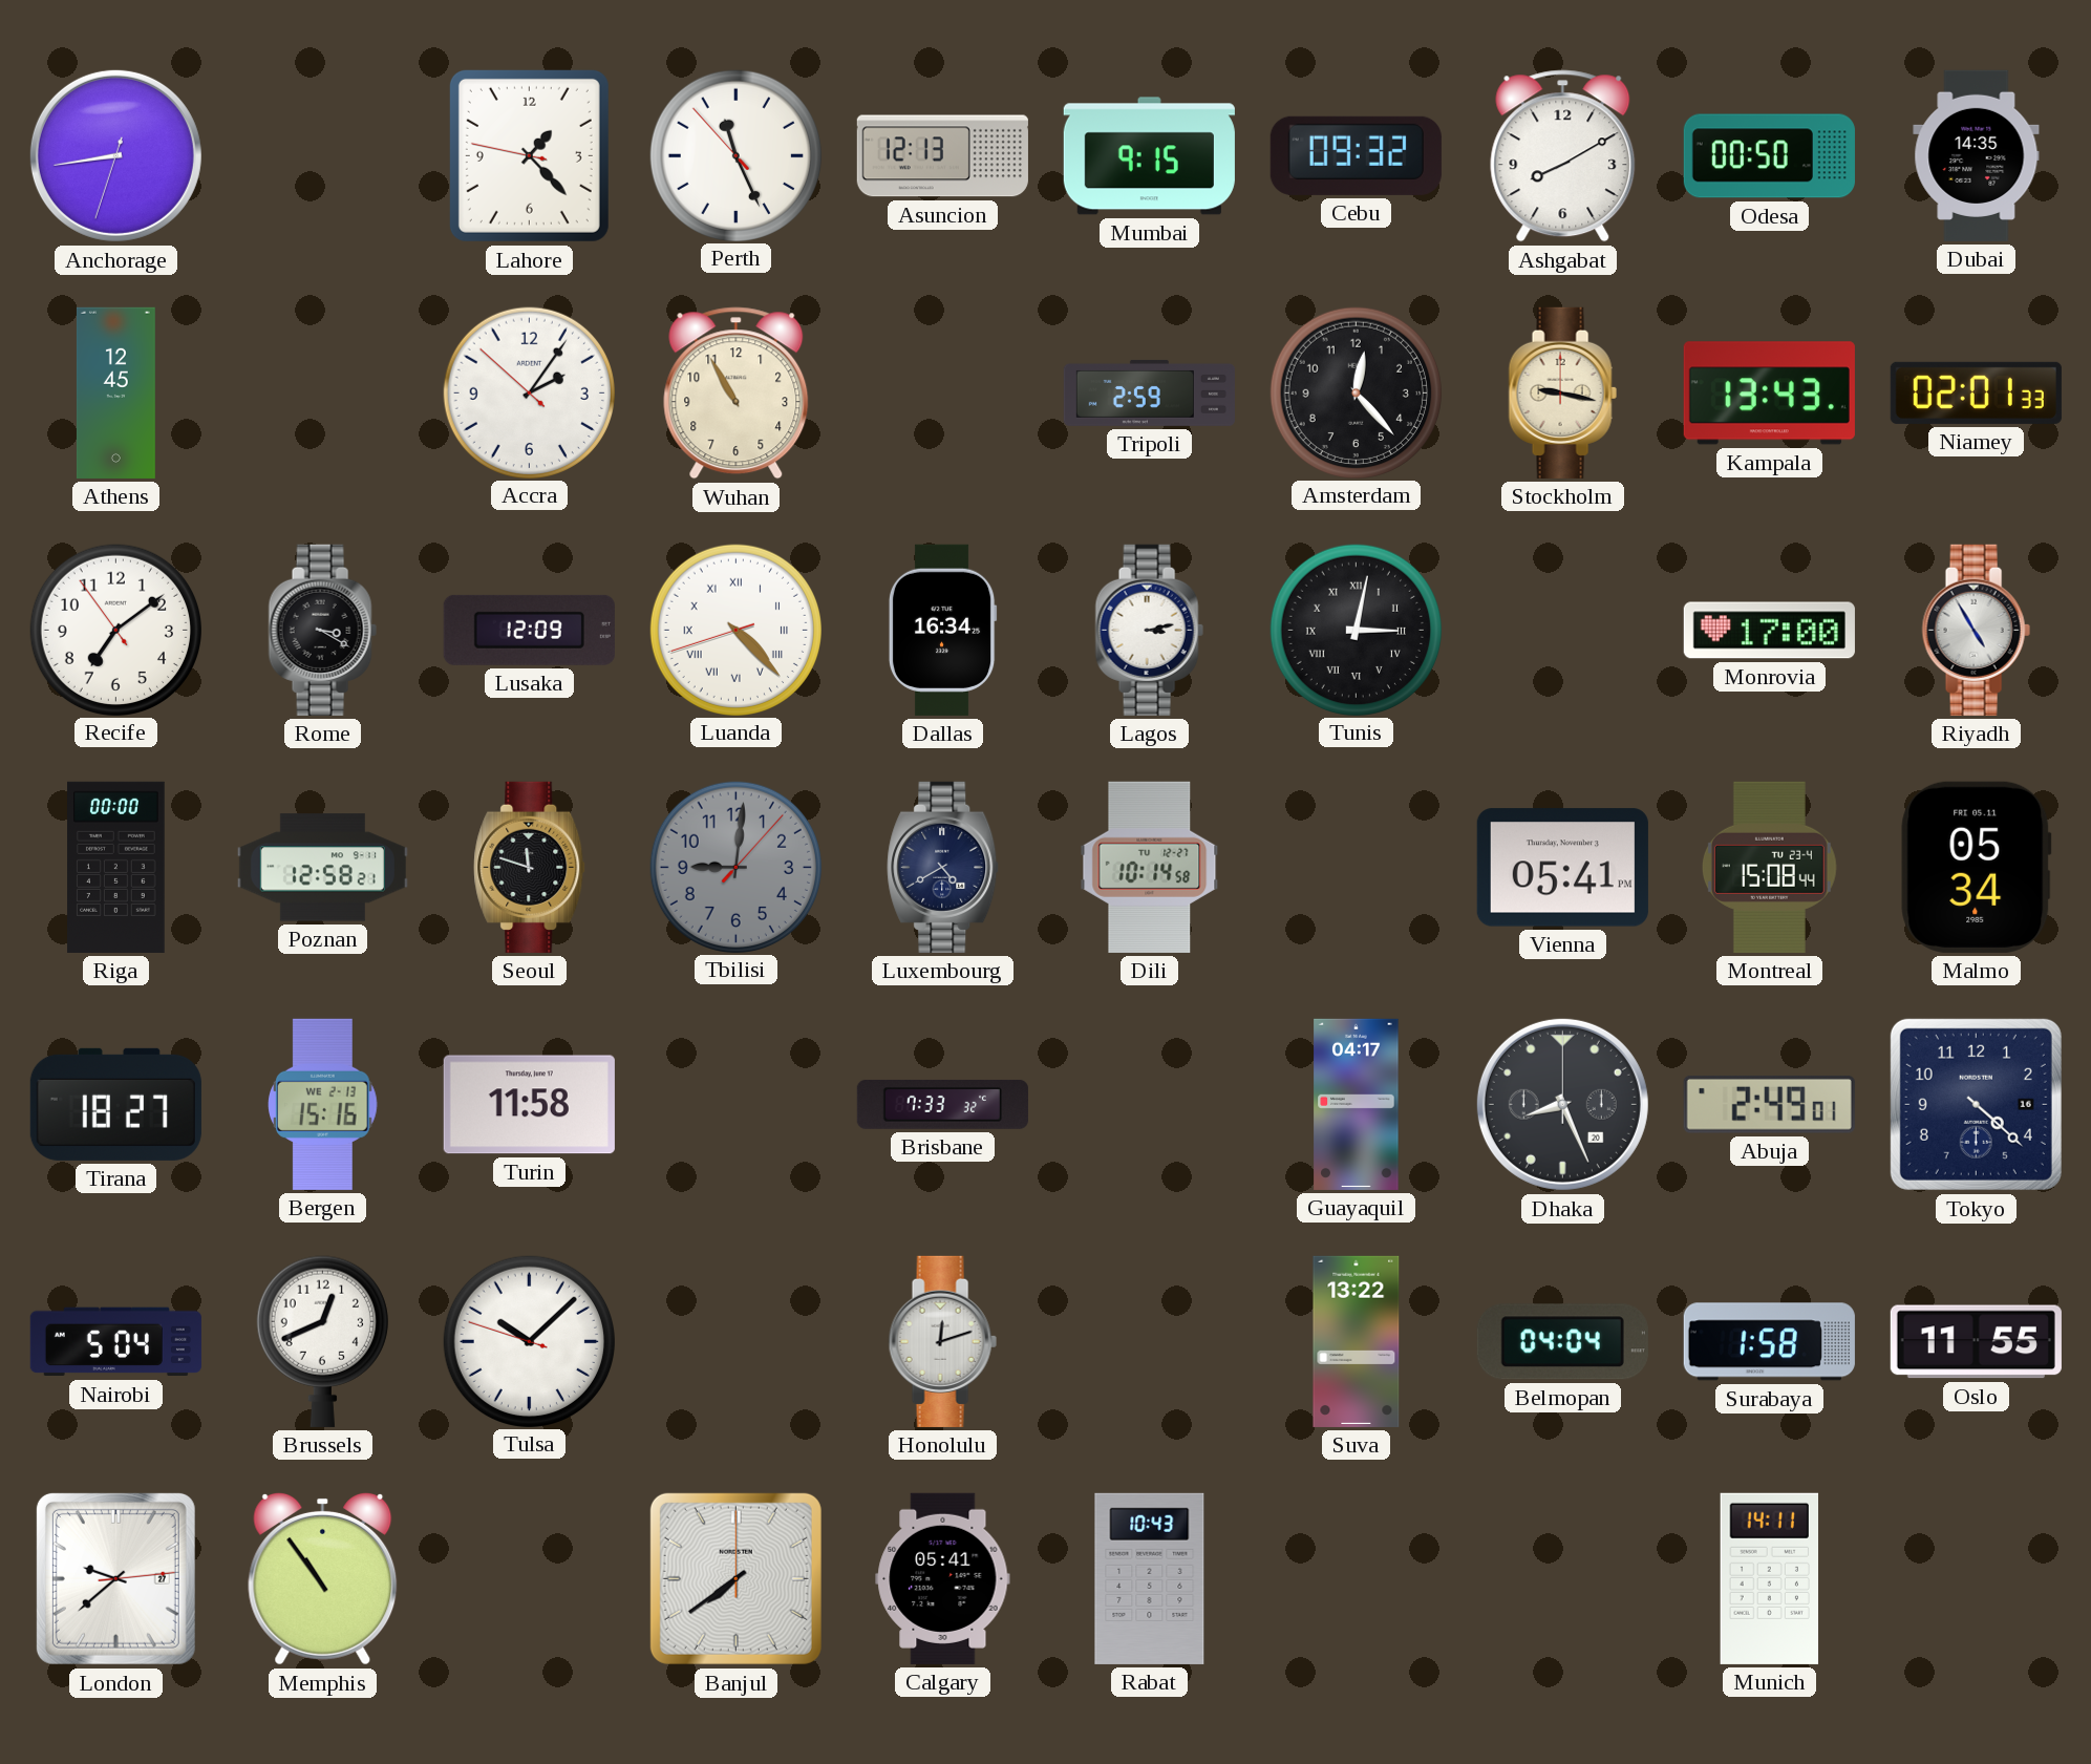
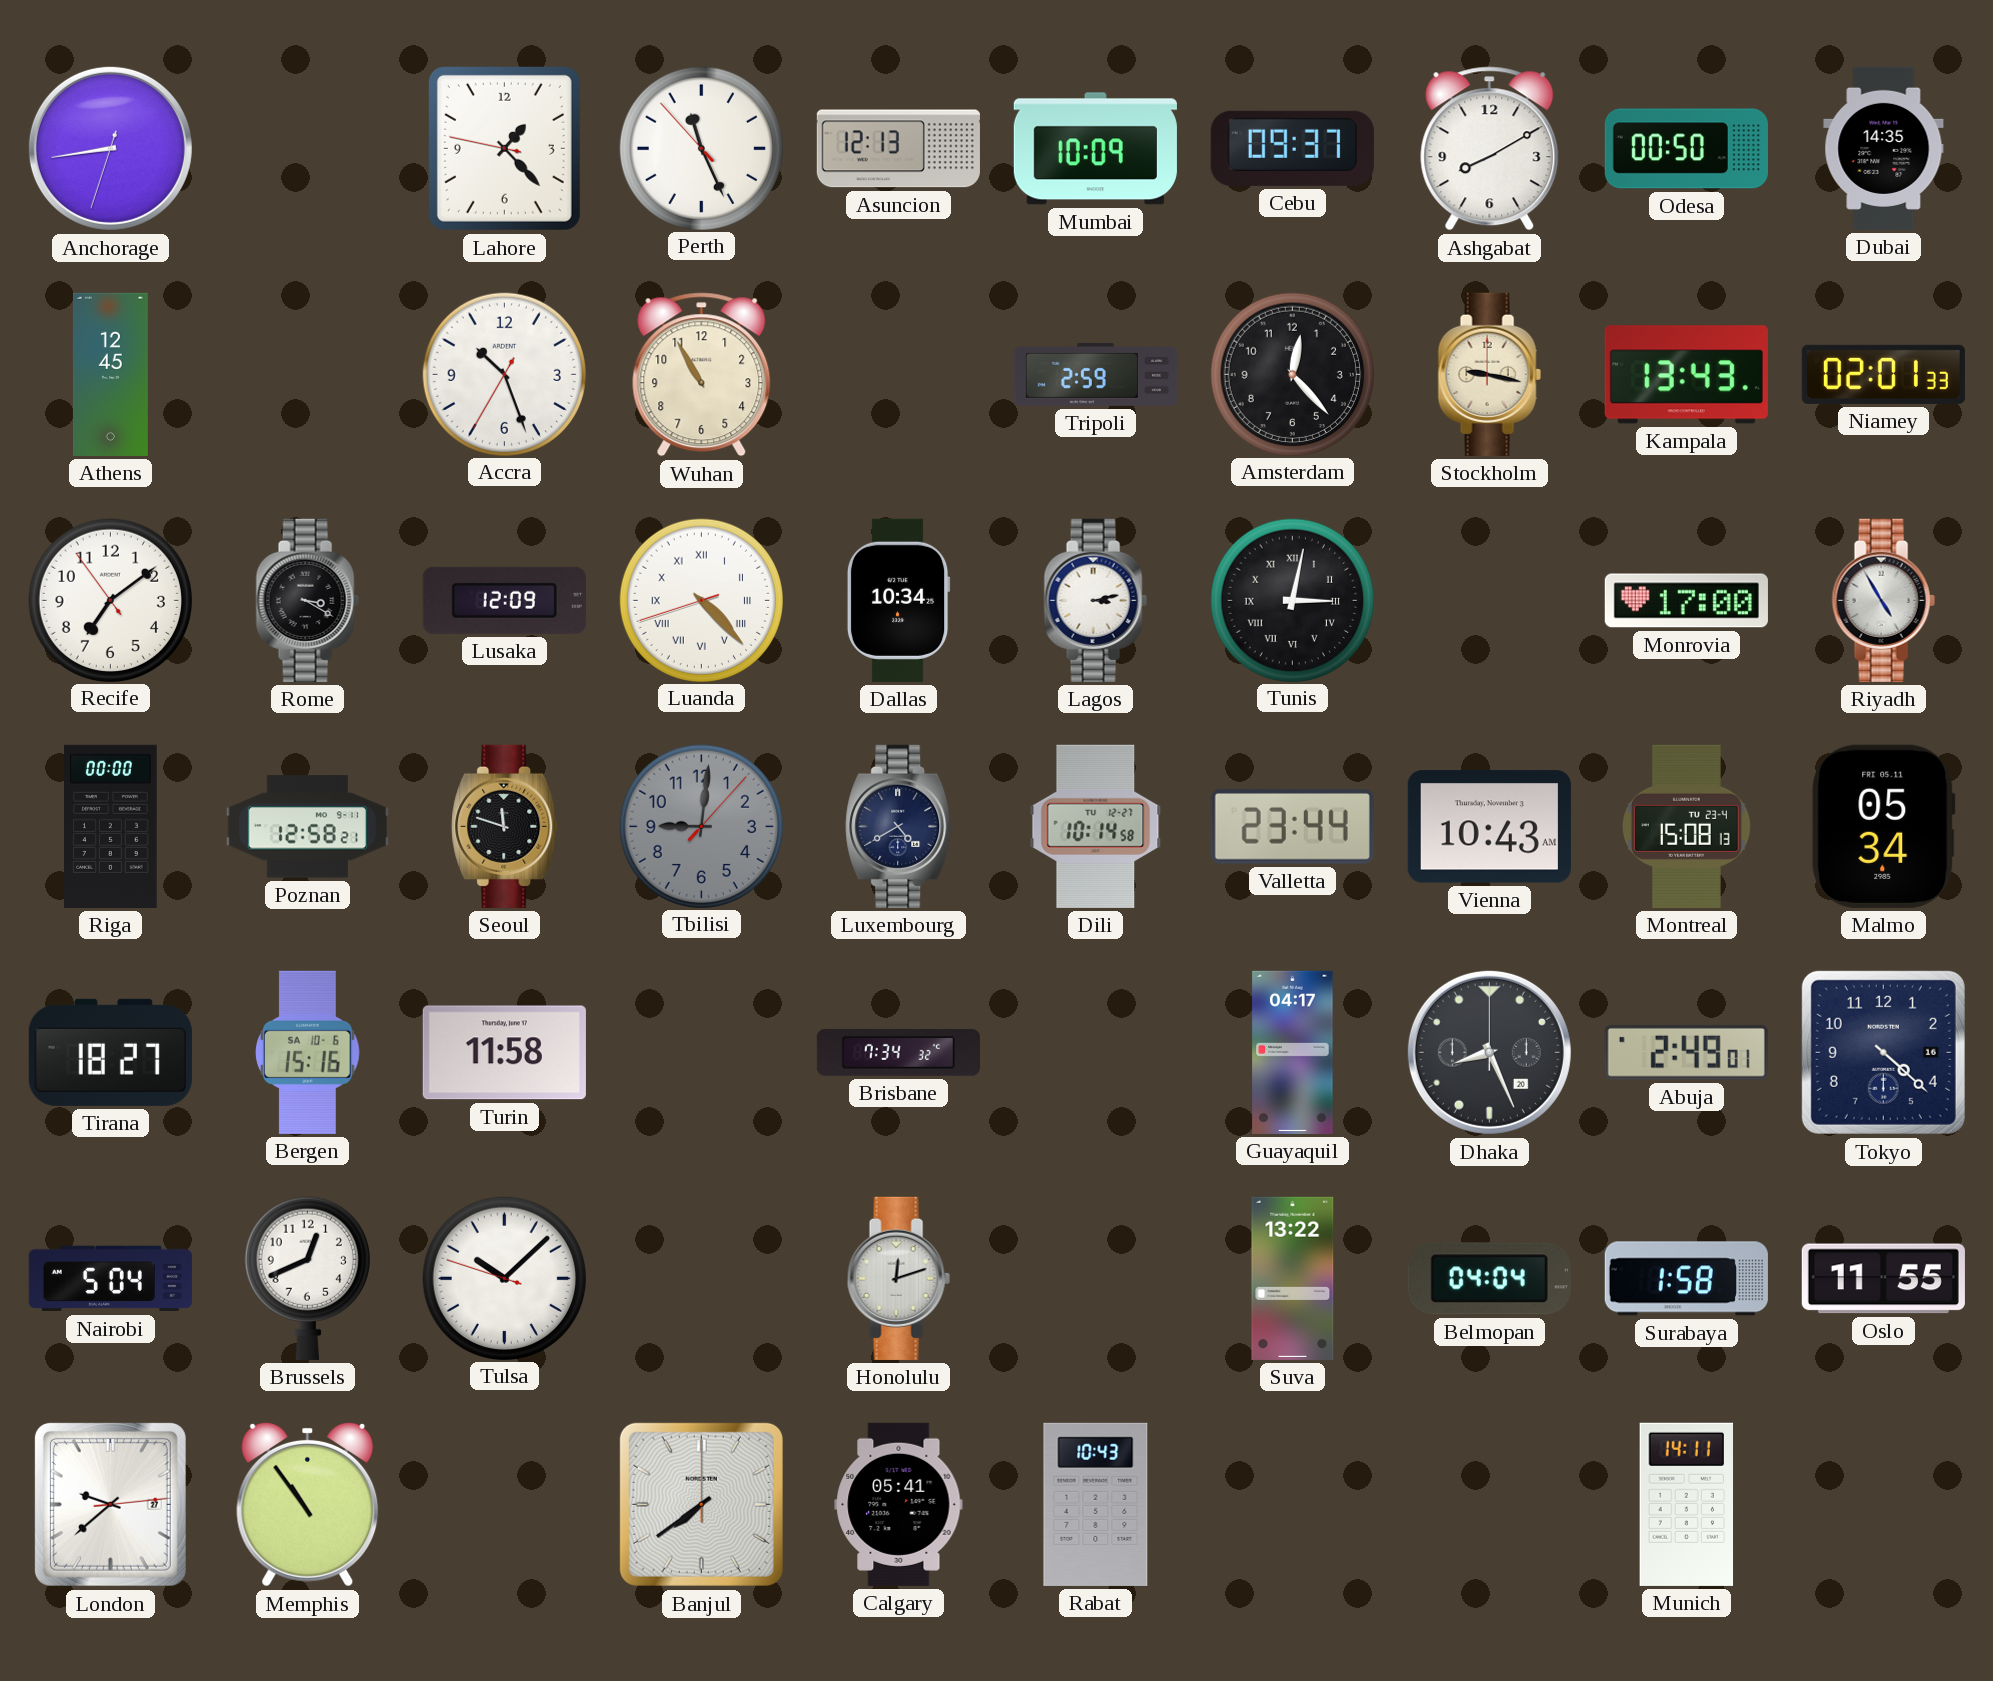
Mumbai: 9:15 -> 10:09 (1095, 149)
Cebu: 09:32 -> 09:37 (1292, 148)
Accra: 2:05 -> 10:26 (504, 374)
Dallas: 16:34 -> 10:34 (898, 600)
Valletta: none -> 23:44 (1292, 827)
Vienna: 05:41 -> 10:43 (1489, 827)
Montreal: 15:08:44 -> 15:08:13 (1686, 826)
Bergen date: WE 2-13 -> SA 10-6 (308, 1052)
Brisbane: 7:33 -> 7:34 (898, 1052)
